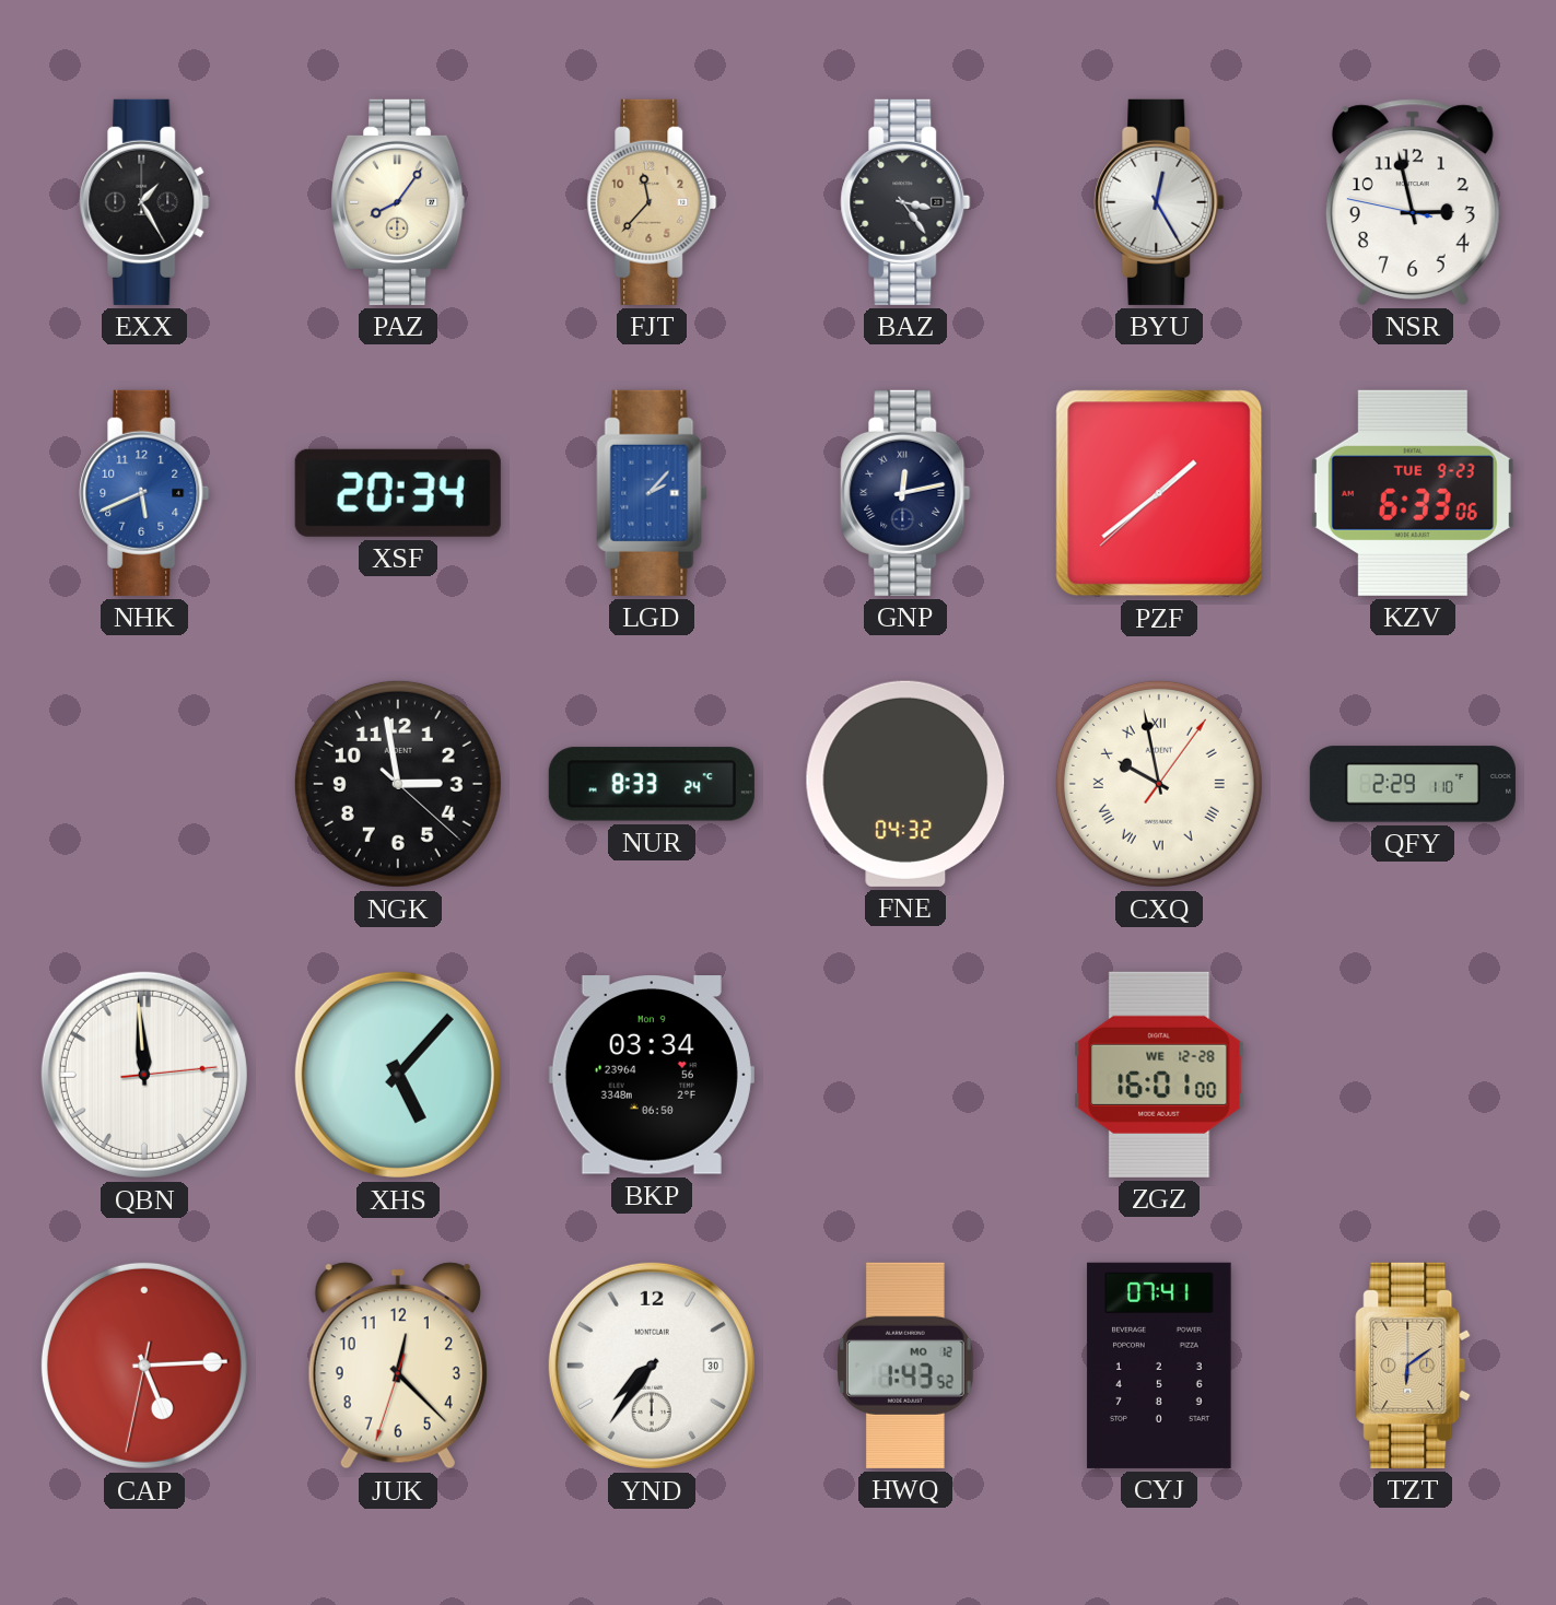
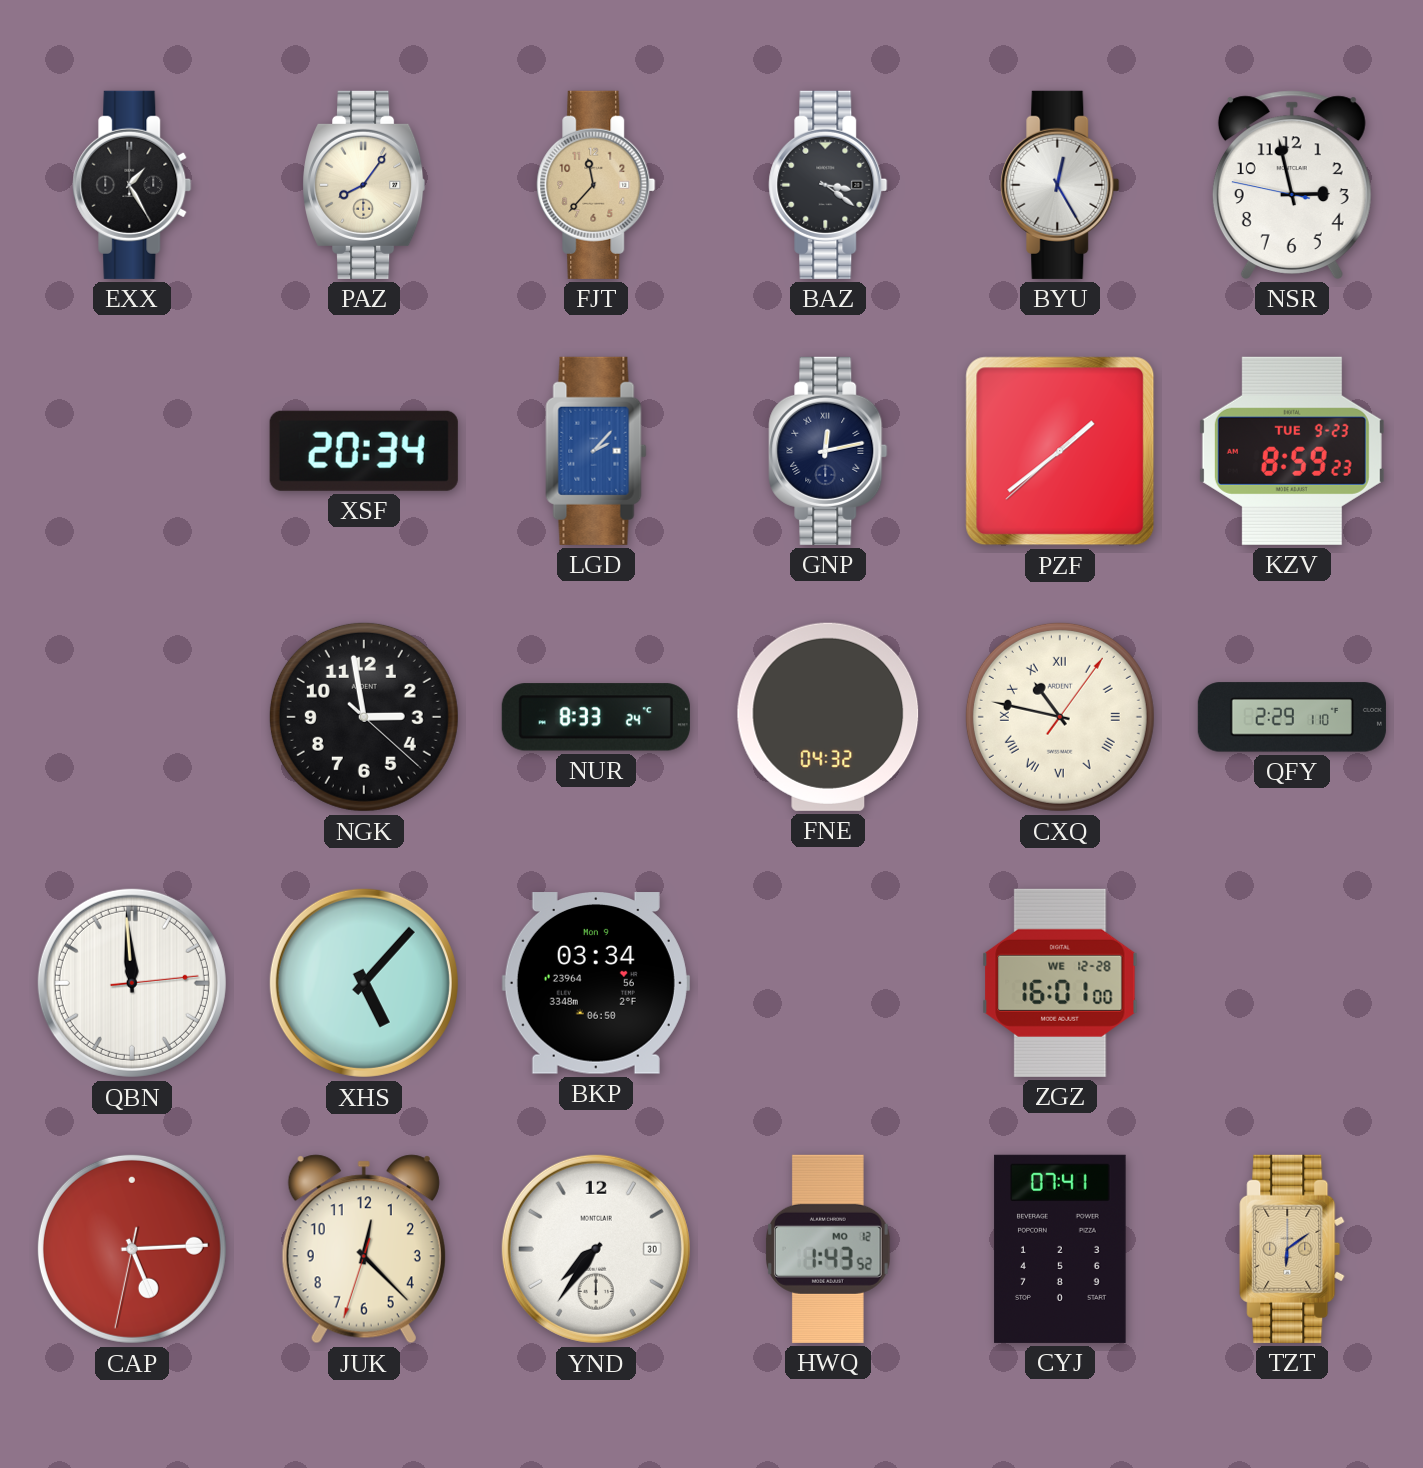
BAZ: 3:24 -> 3:21 (828, 185)
NHK: 5:41 -> none (144, 493)
KZV: 6:33 -> 8:59 (1292, 451)
CXQ: 9:58 -> 10:47 (1060, 717)
